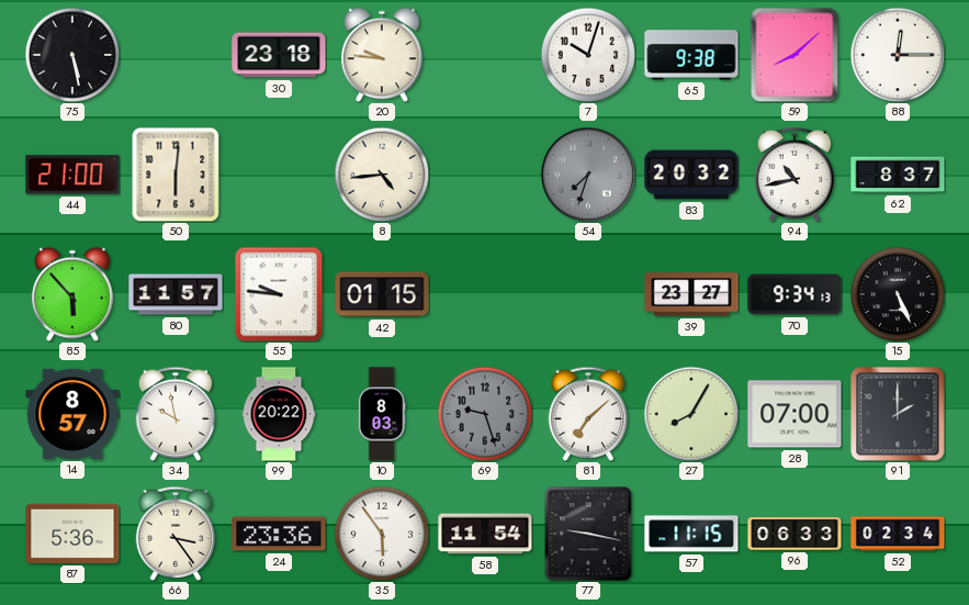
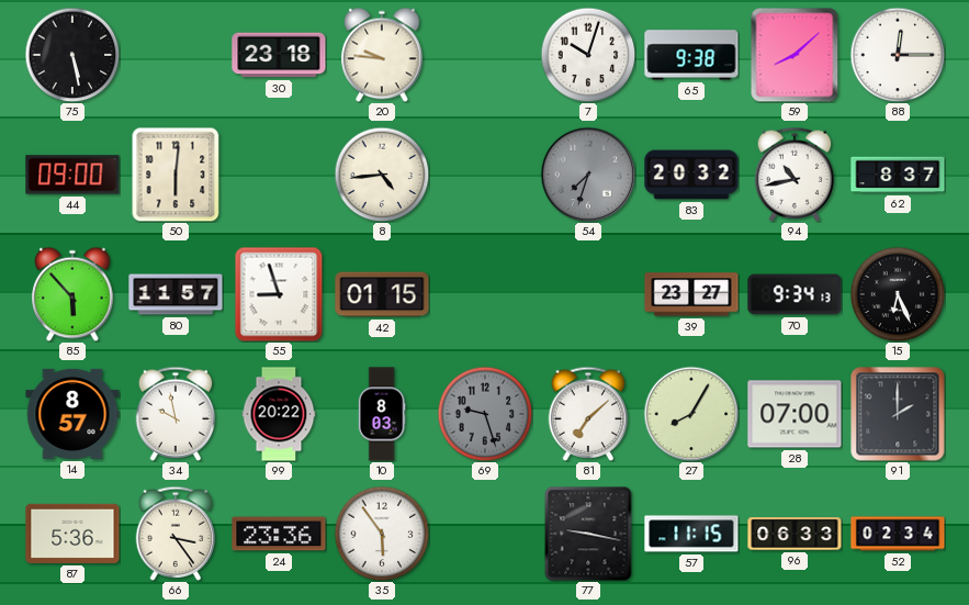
44: 21:00 -> 09:00 (72, 175)
55: 9:46 -> 8:57 (279, 294)
15: 5:26 -> 6:26 (898, 294)
58: 11:54 -> none (485, 534)
